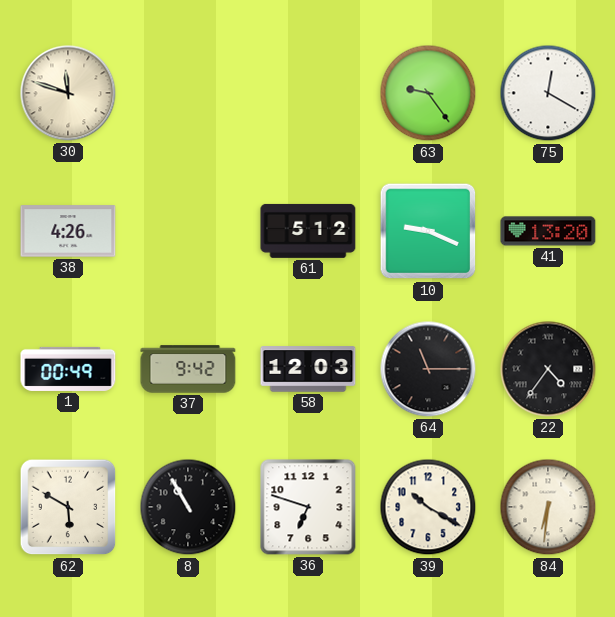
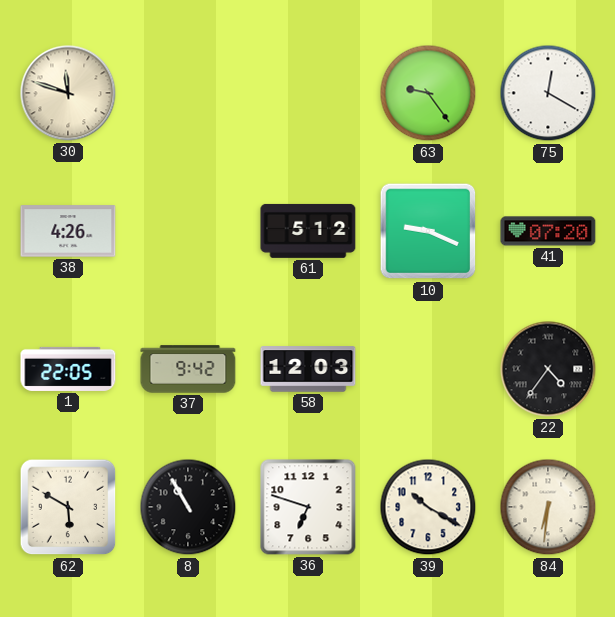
41: 13:20 -> 07:20 (548, 231)
1: 00:49 -> 22:05 (68, 369)
64: 11:15 -> none (428, 369)
